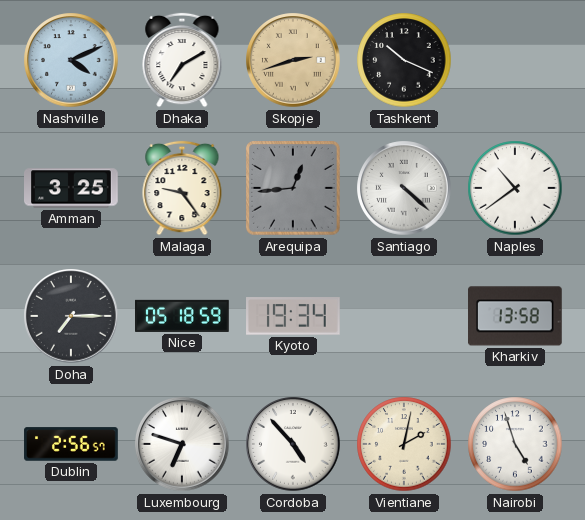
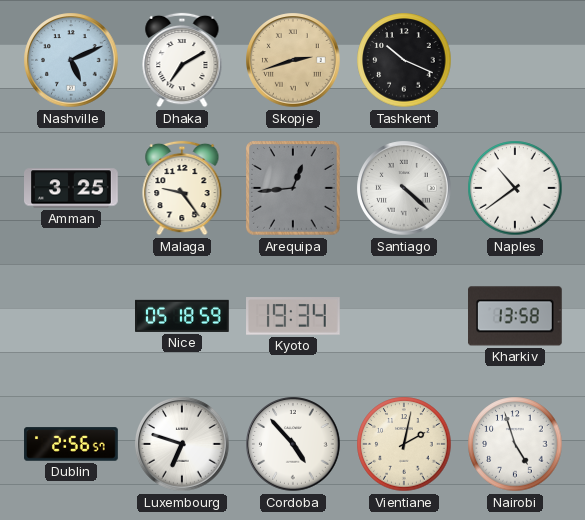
Nashville: 4:11 -> 5:11 (71, 60)
Doha: 7:15 -> none (71, 316)
